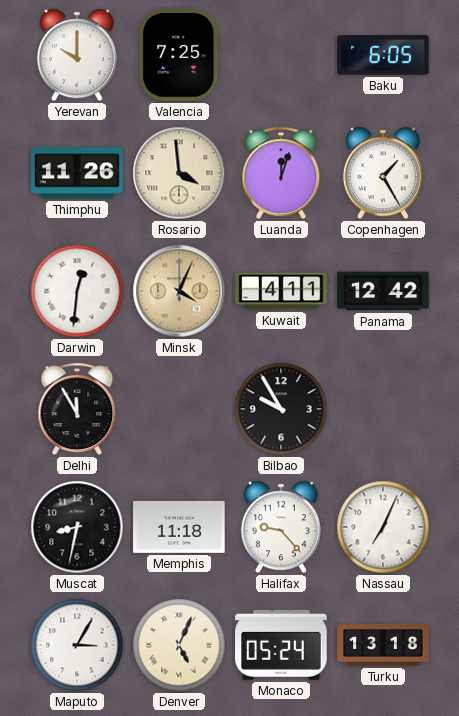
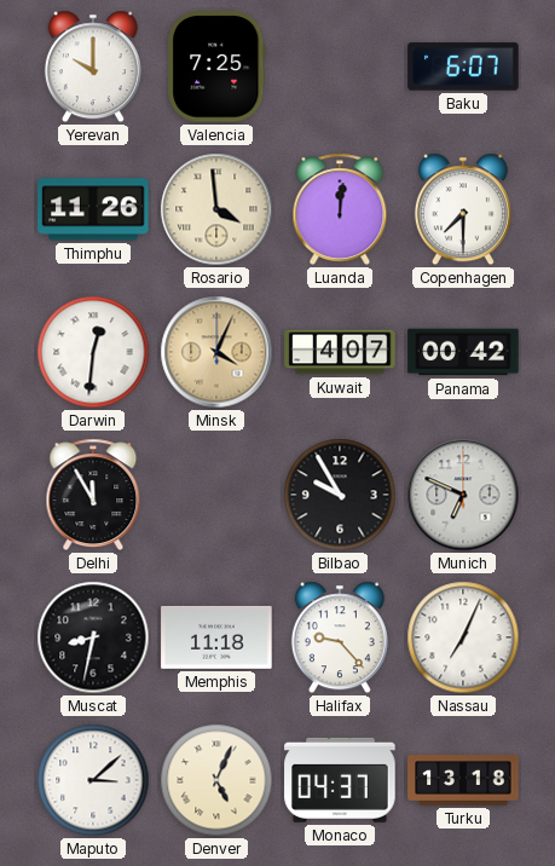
Baku: 6:05 -> 6:07 (463, 67)
Luanda: 12:03 -> 12:01 (340, 209)
Copenhagen: 1:25 -> 7:30 (463, 209)
Kuwait: 4:11 -> 4:07 (340, 352)
Panama: 12:42 -> 00:42 (463, 352)
Munich: none -> 6:49 (463, 495)
Maputo: 3:05 -> 3:08 (93, 780)
Monaco: 05:24 -> 04:37 (340, 780)
